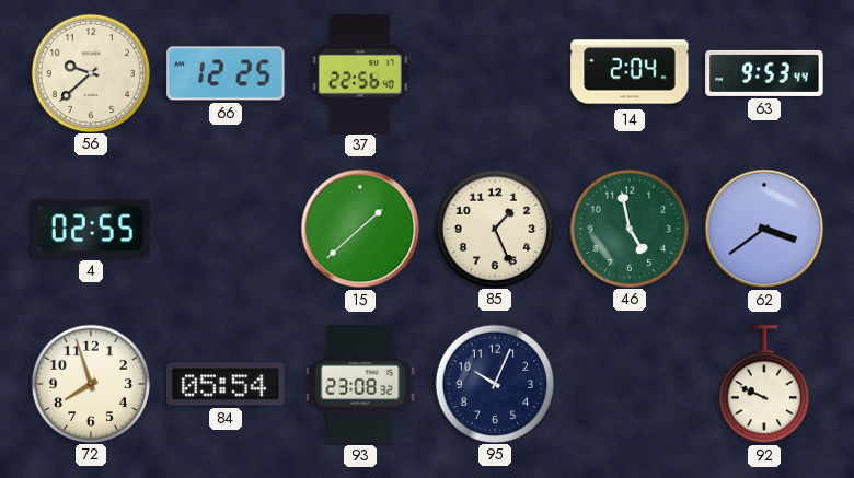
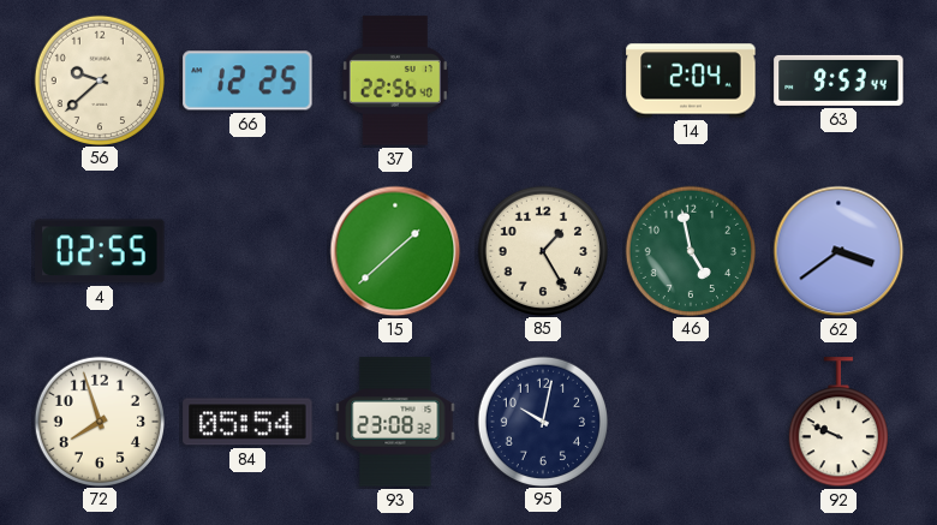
85: 1:26 -> 1:25 (542, 250)
95: 10:04 -> 10:02 (542, 420)
